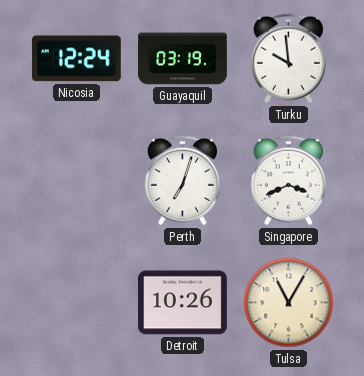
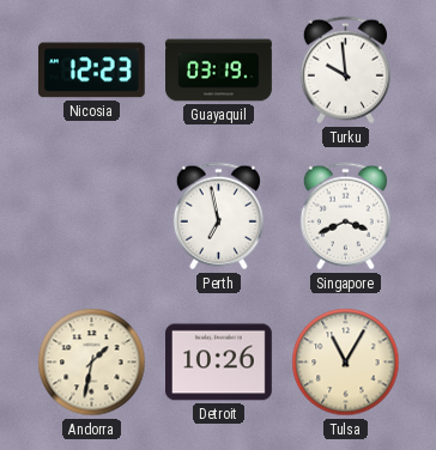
Nicosia: 12:24 -> 12:23 (91, 71)
Perth: 7:03 -> 6:58 (218, 217)
Andorra: none -> 1:32 (92, 363)
